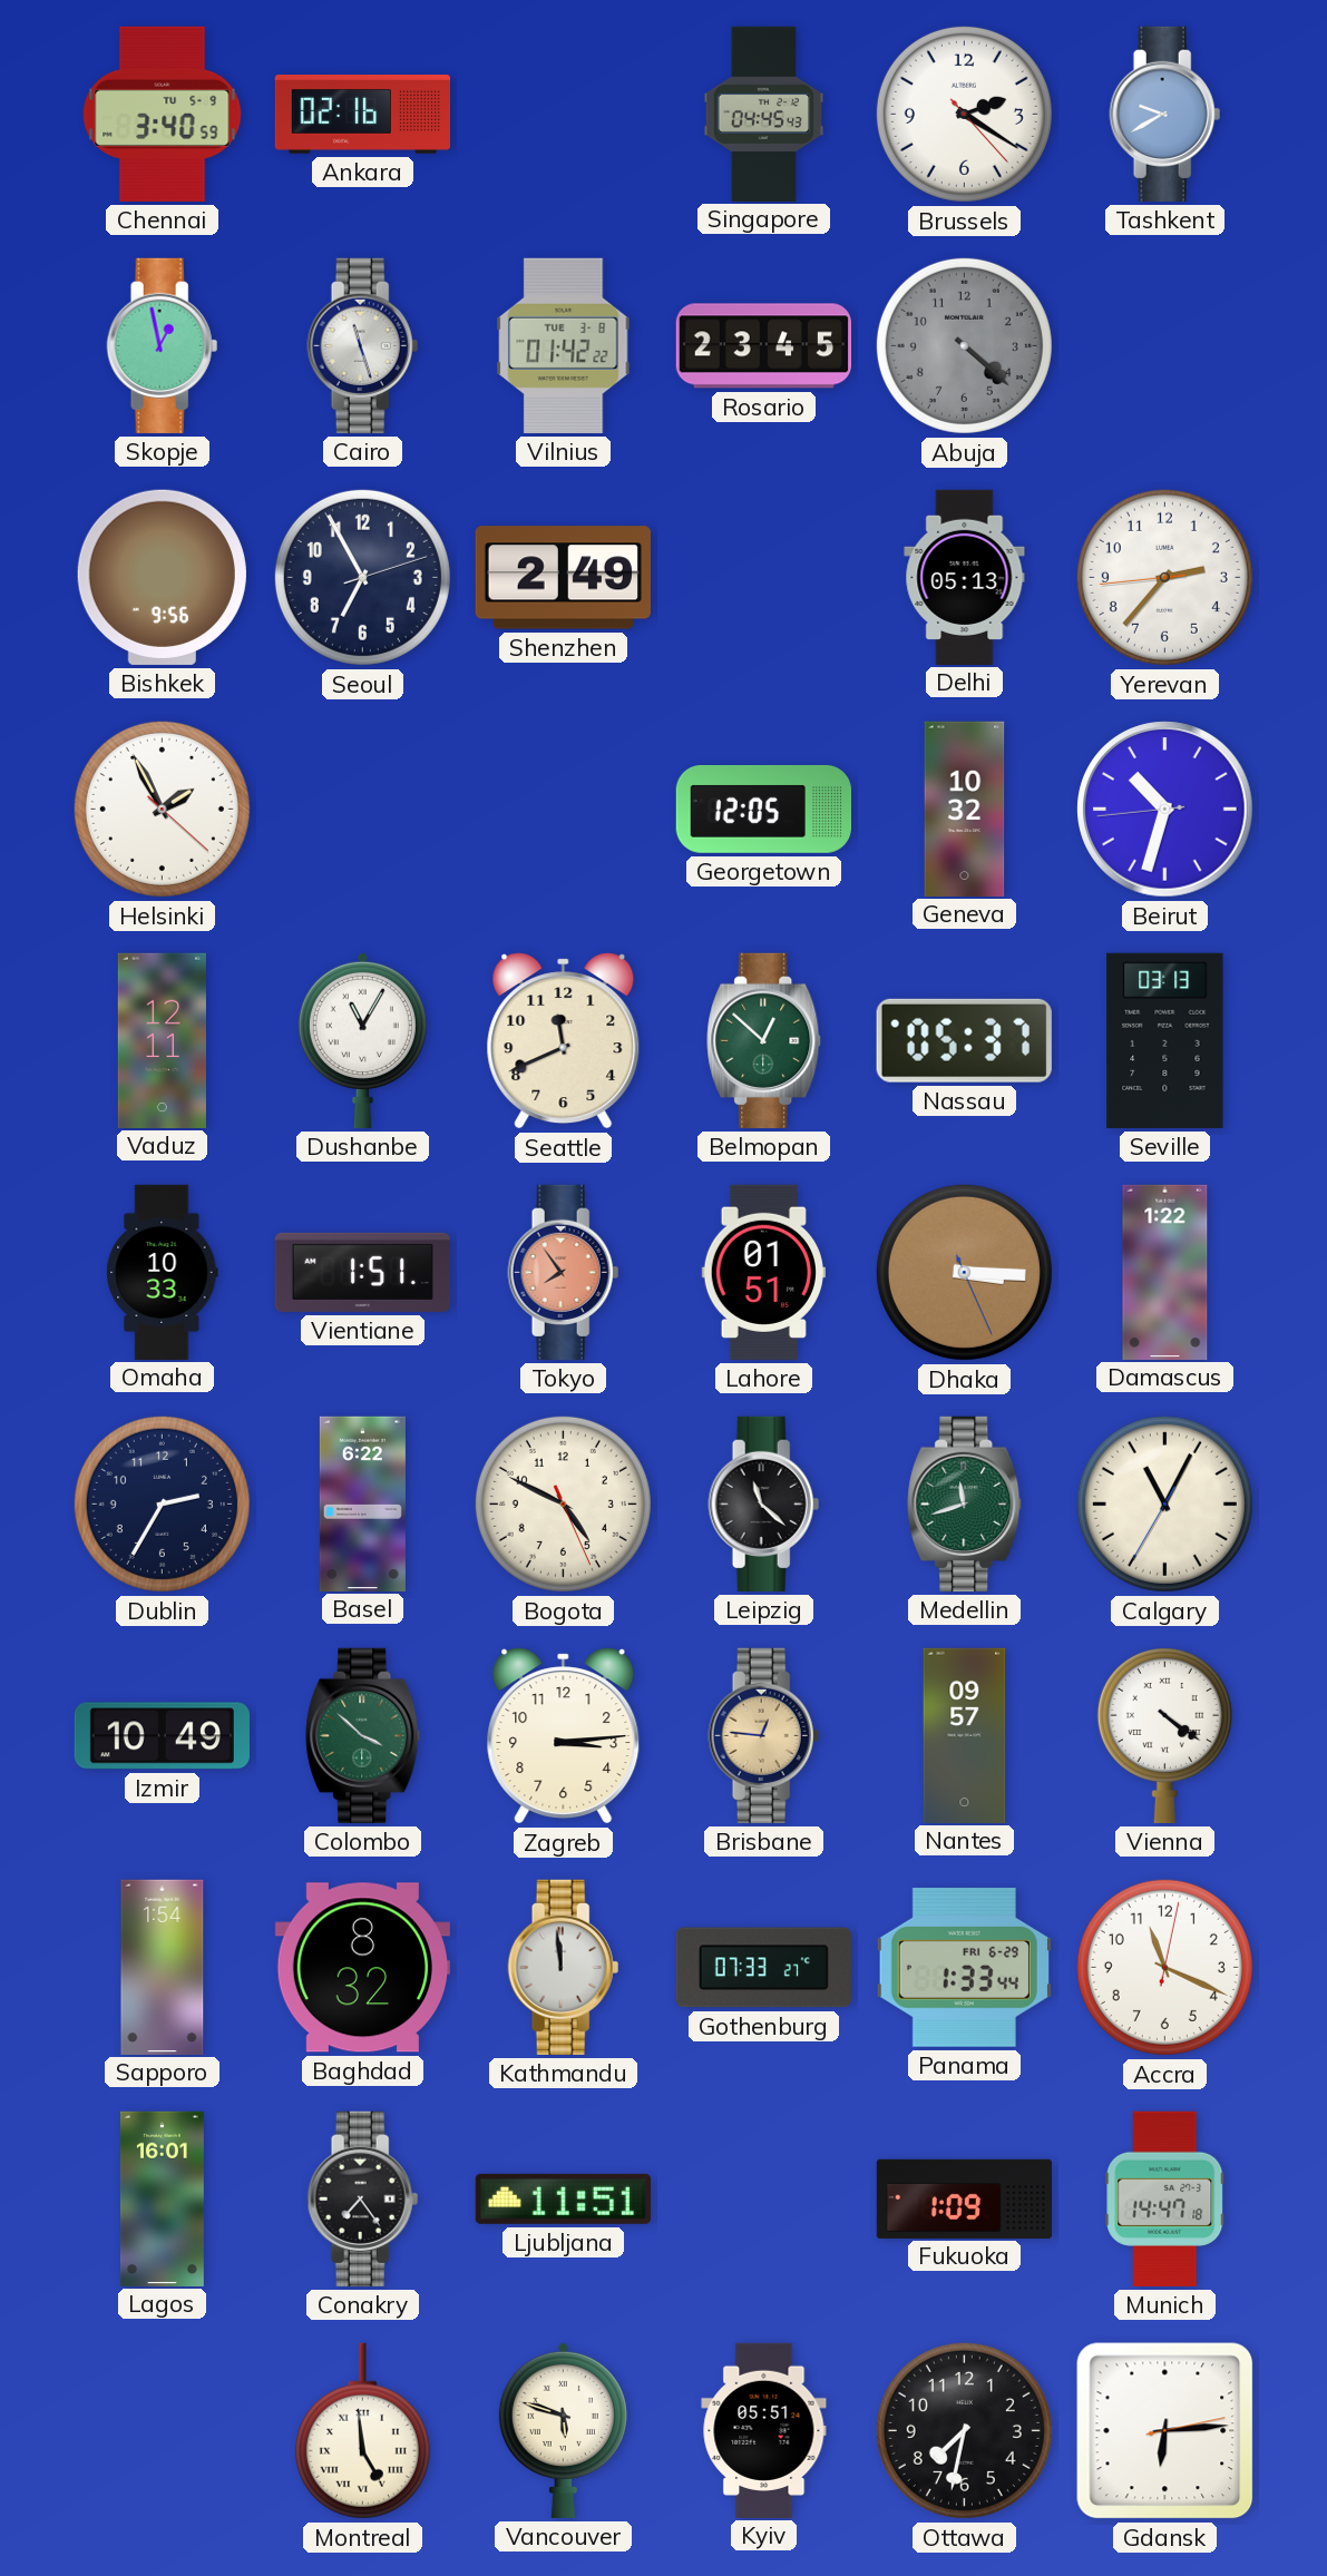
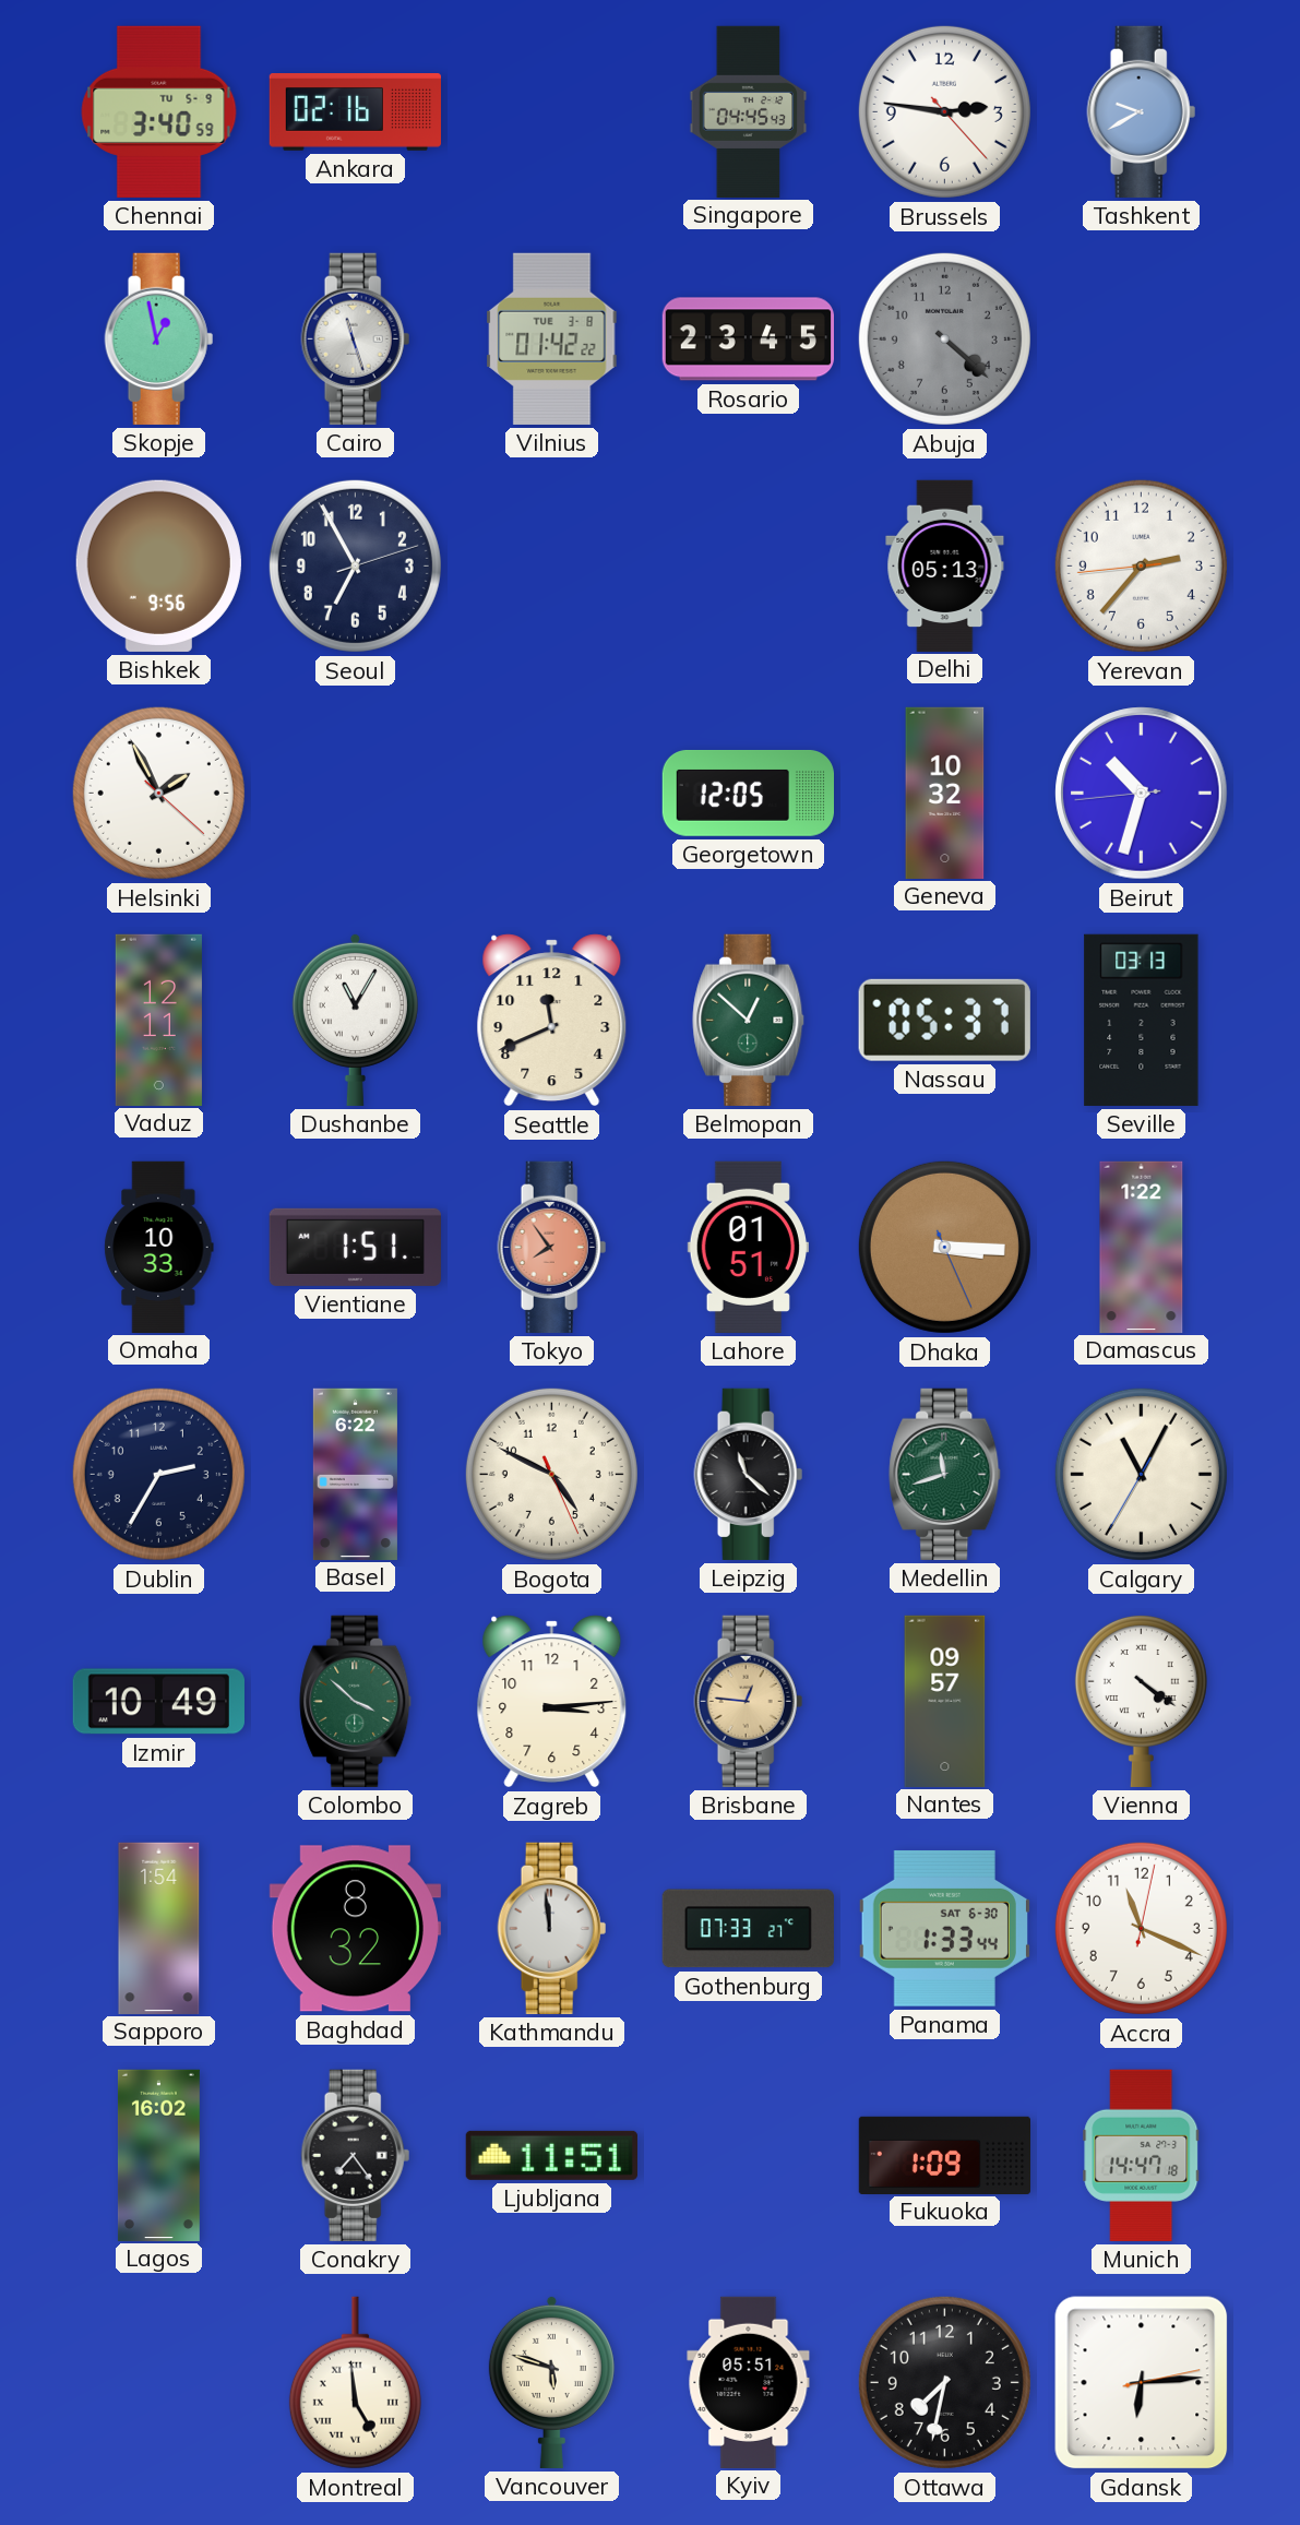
Brussels: 2:20 -> 2:46 (944, 111)
Shenzhen: 2:49 -> none (563, 578)
Panama date: FRI 6-29 -> SAT 6-30 (944, 1928)
Lagos: 16:01 -> 16:02 (158, 2155)
